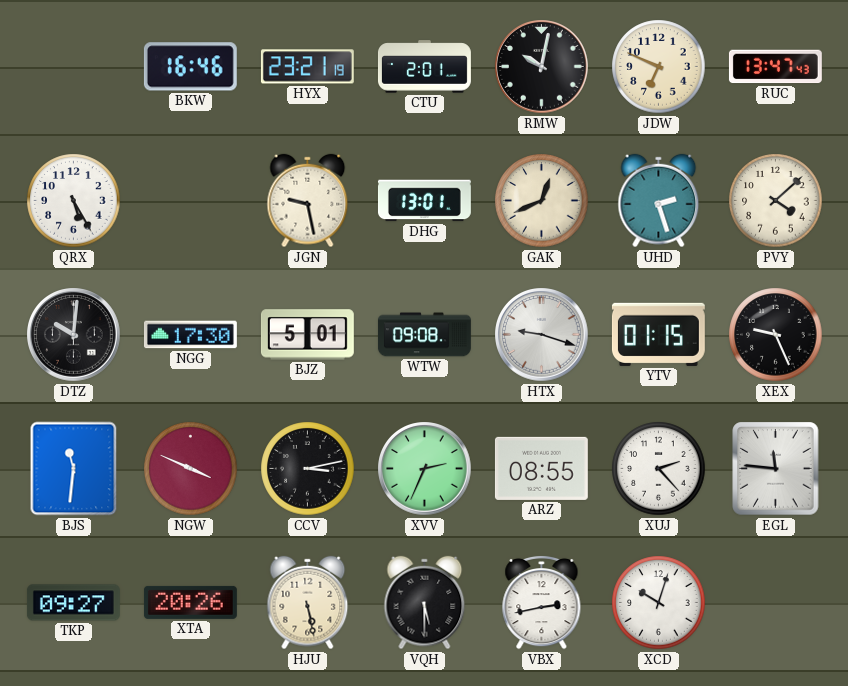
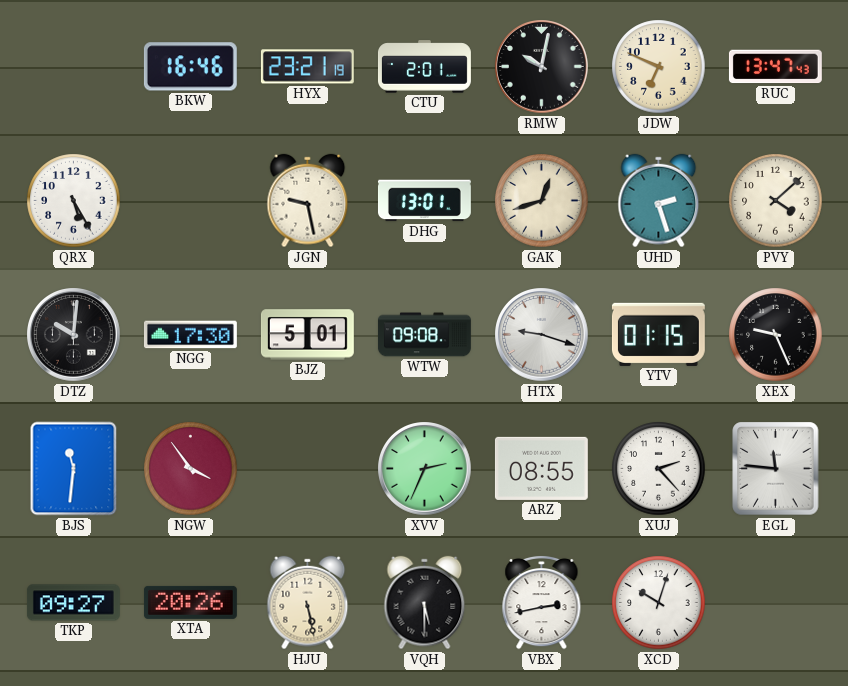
GAK: 12:41 -> 12:42 (542, 201)
NGW: 3:49 -> 3:54 (191, 469)
CCV: 3:13 -> none (308, 469)
